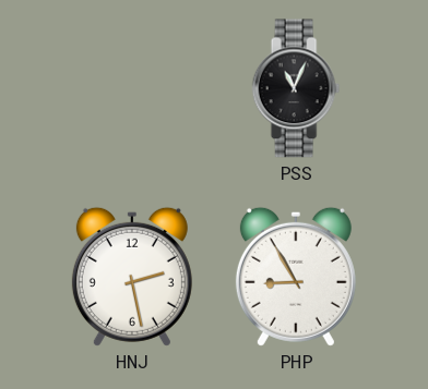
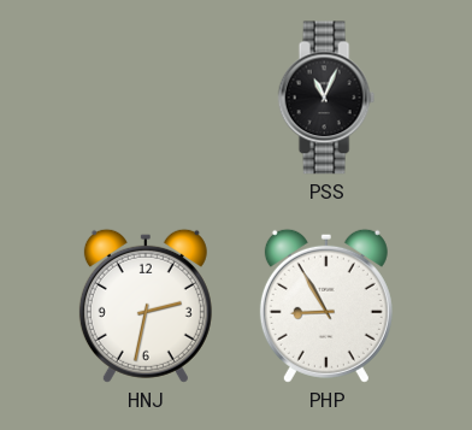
HNJ: 2:28 -> 2:32 (146, 306)
